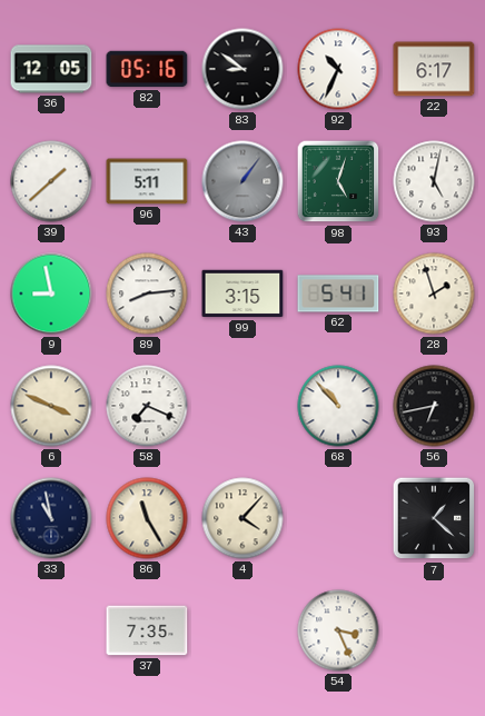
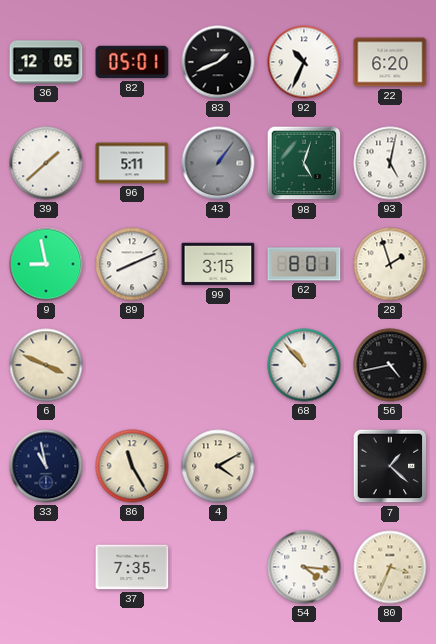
82: 05:16 -> 05:01 (132, 62)
83: 8:51 -> 1:41 (218, 62)
22: 6:17 -> 6:20 (390, 62)
89: 8:14 -> 8:11 (132, 264)
62: 5:41 -> 8:01 (304, 264)
58: 7:19 -> none (147, 406)
56: 6:43 -> 4:43 (390, 365)
4: 4:07 -> 4:10 (218, 466)
54: 3:26 -> 4:16 (304, 567)
80: none -> 3:34 (390, 567)
